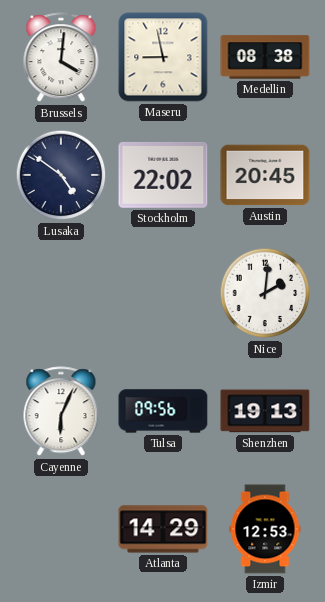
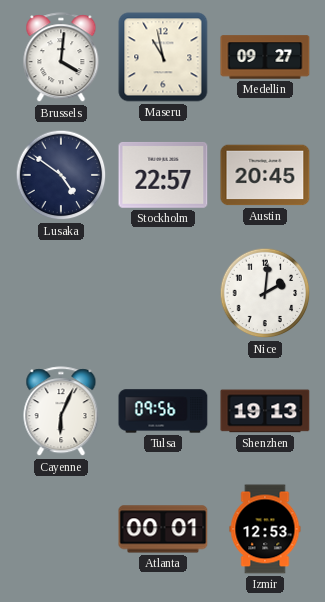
Maseru: 8:58 -> 10:58 (163, 57)
Medellin: 08:38 -> 09:27 (265, 57)
Stockholm: 22:02 -> 22:57 (163, 175)
Atlanta: 14:29 -> 00:01 (163, 529)
